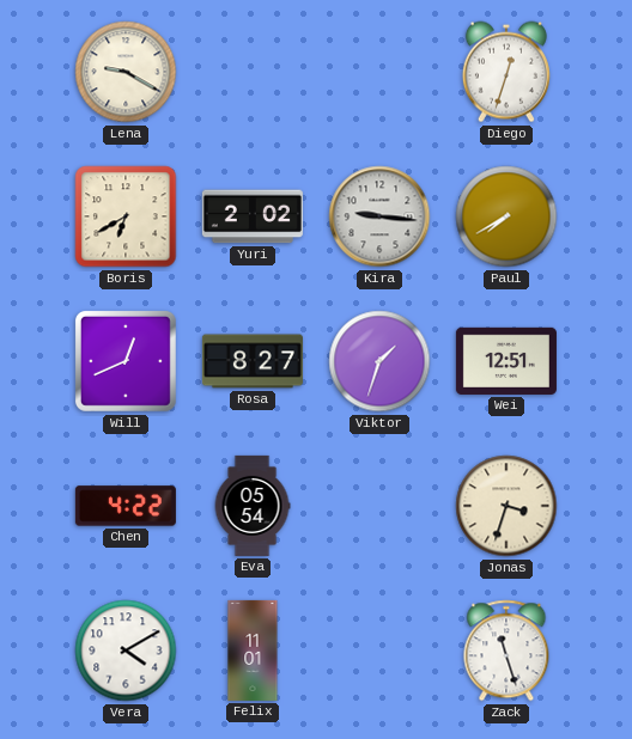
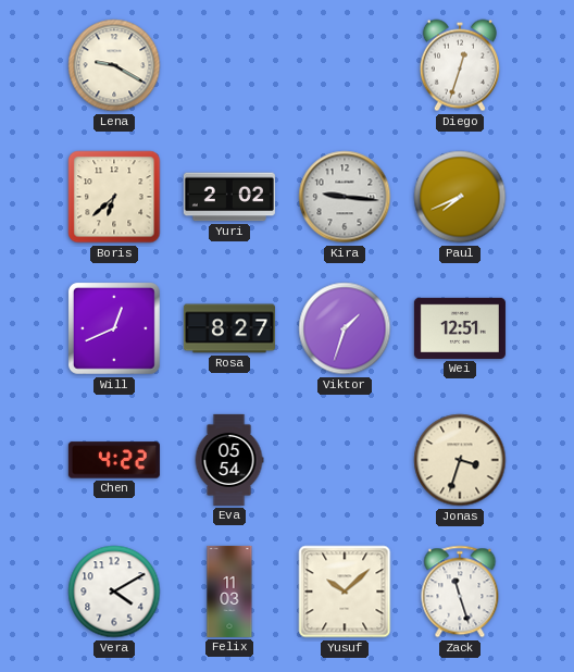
Boris: 6:40 -> 6:38 (114, 197)
Paul: 7:40 -> 7:41 (460, 197)
Felix: 11:01 -> 11:03 (229, 592)
Yusuf: none -> 10:08 (345, 592)
